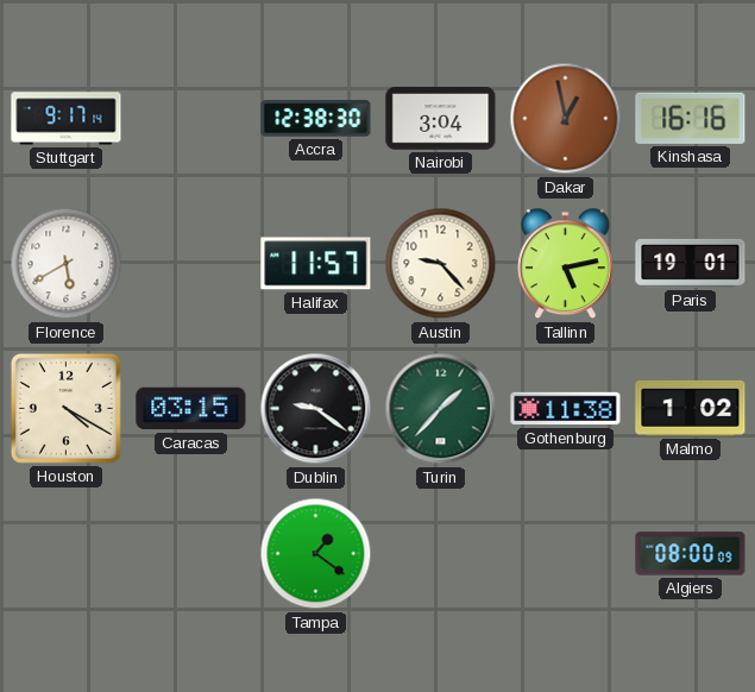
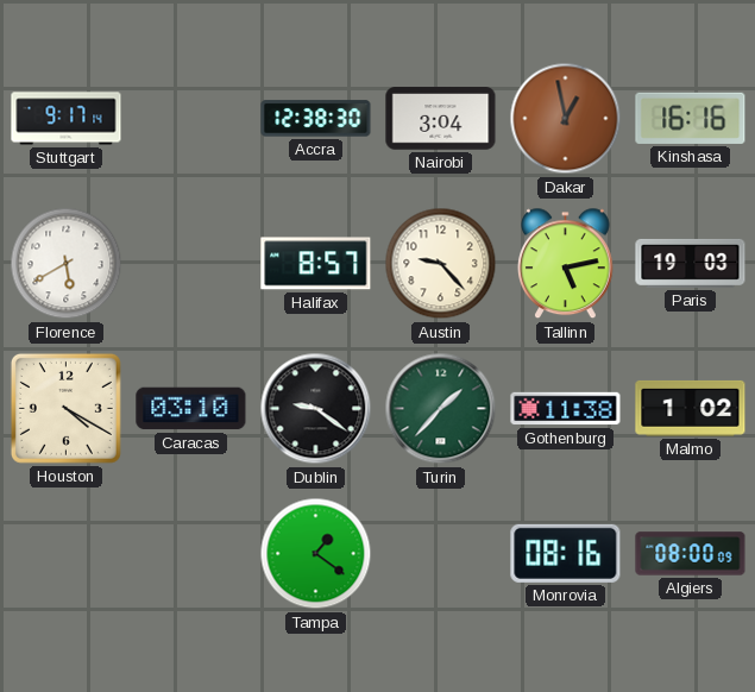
Halifax: 11:57 -> 8:57 (316, 264)
Paris: 19:01 -> 19:03 (691, 263)
Caracas: 03:15 -> 03:10 (191, 409)
Monrovia: none -> 08:16 (566, 553)
